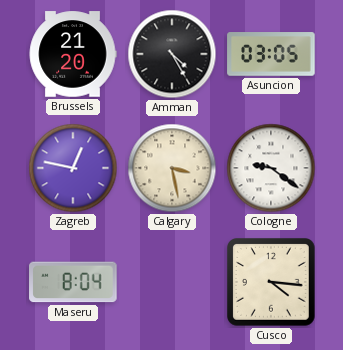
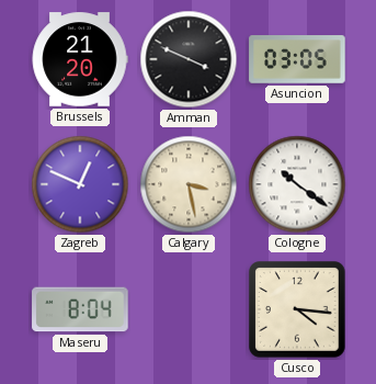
Amman: 4:25 -> 3:49 (189, 59)
Zagreb: 12:47 -> 12:49 (80, 184)
Cologne: 9:21 -> 10:21 (297, 184)
